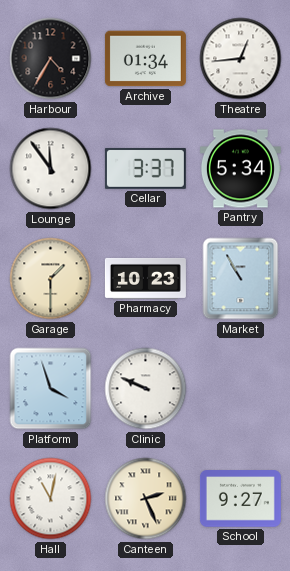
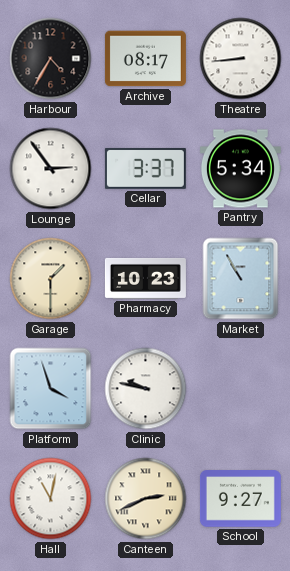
Archive: 01:34 -> 08:17 (145, 59)
Theatre: 12:44 -> 8:44 (241, 59)
Lounge: 11:54 -> 2:54 (51, 169)
Clinic: 9:49 -> 9:47 (146, 389)
Canteen: 2:26 -> 2:41 (146, 499)
